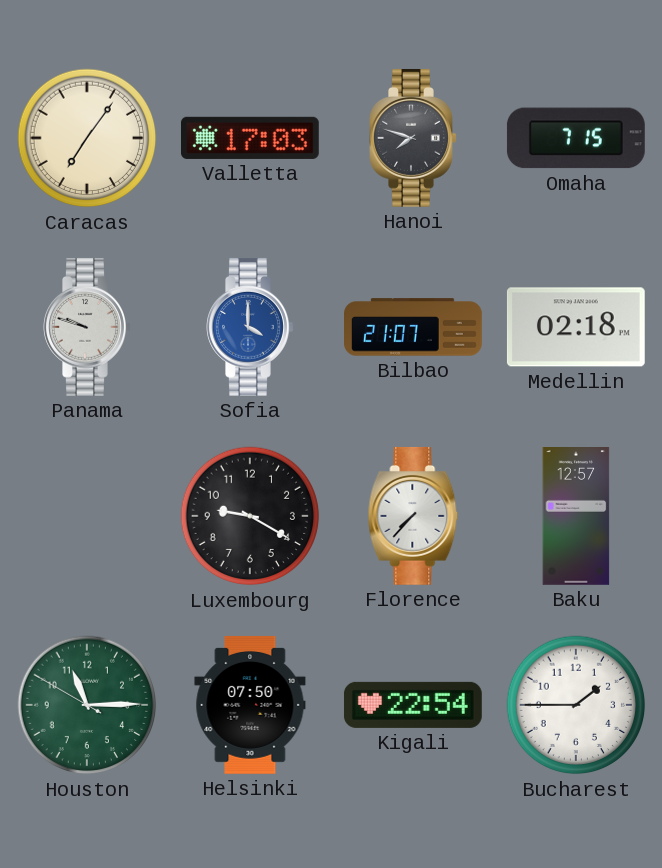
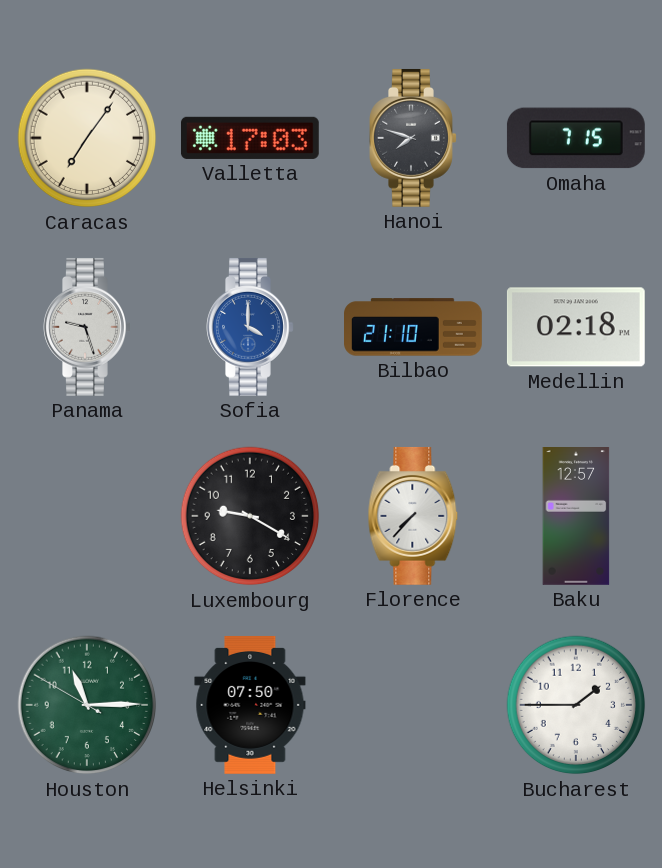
Panama: 9:48 -> 9:27 (87, 327)
Bilbao: 21:07 -> 21:10 (414, 327)
Kigali: 22:54 -> none (413, 705)
